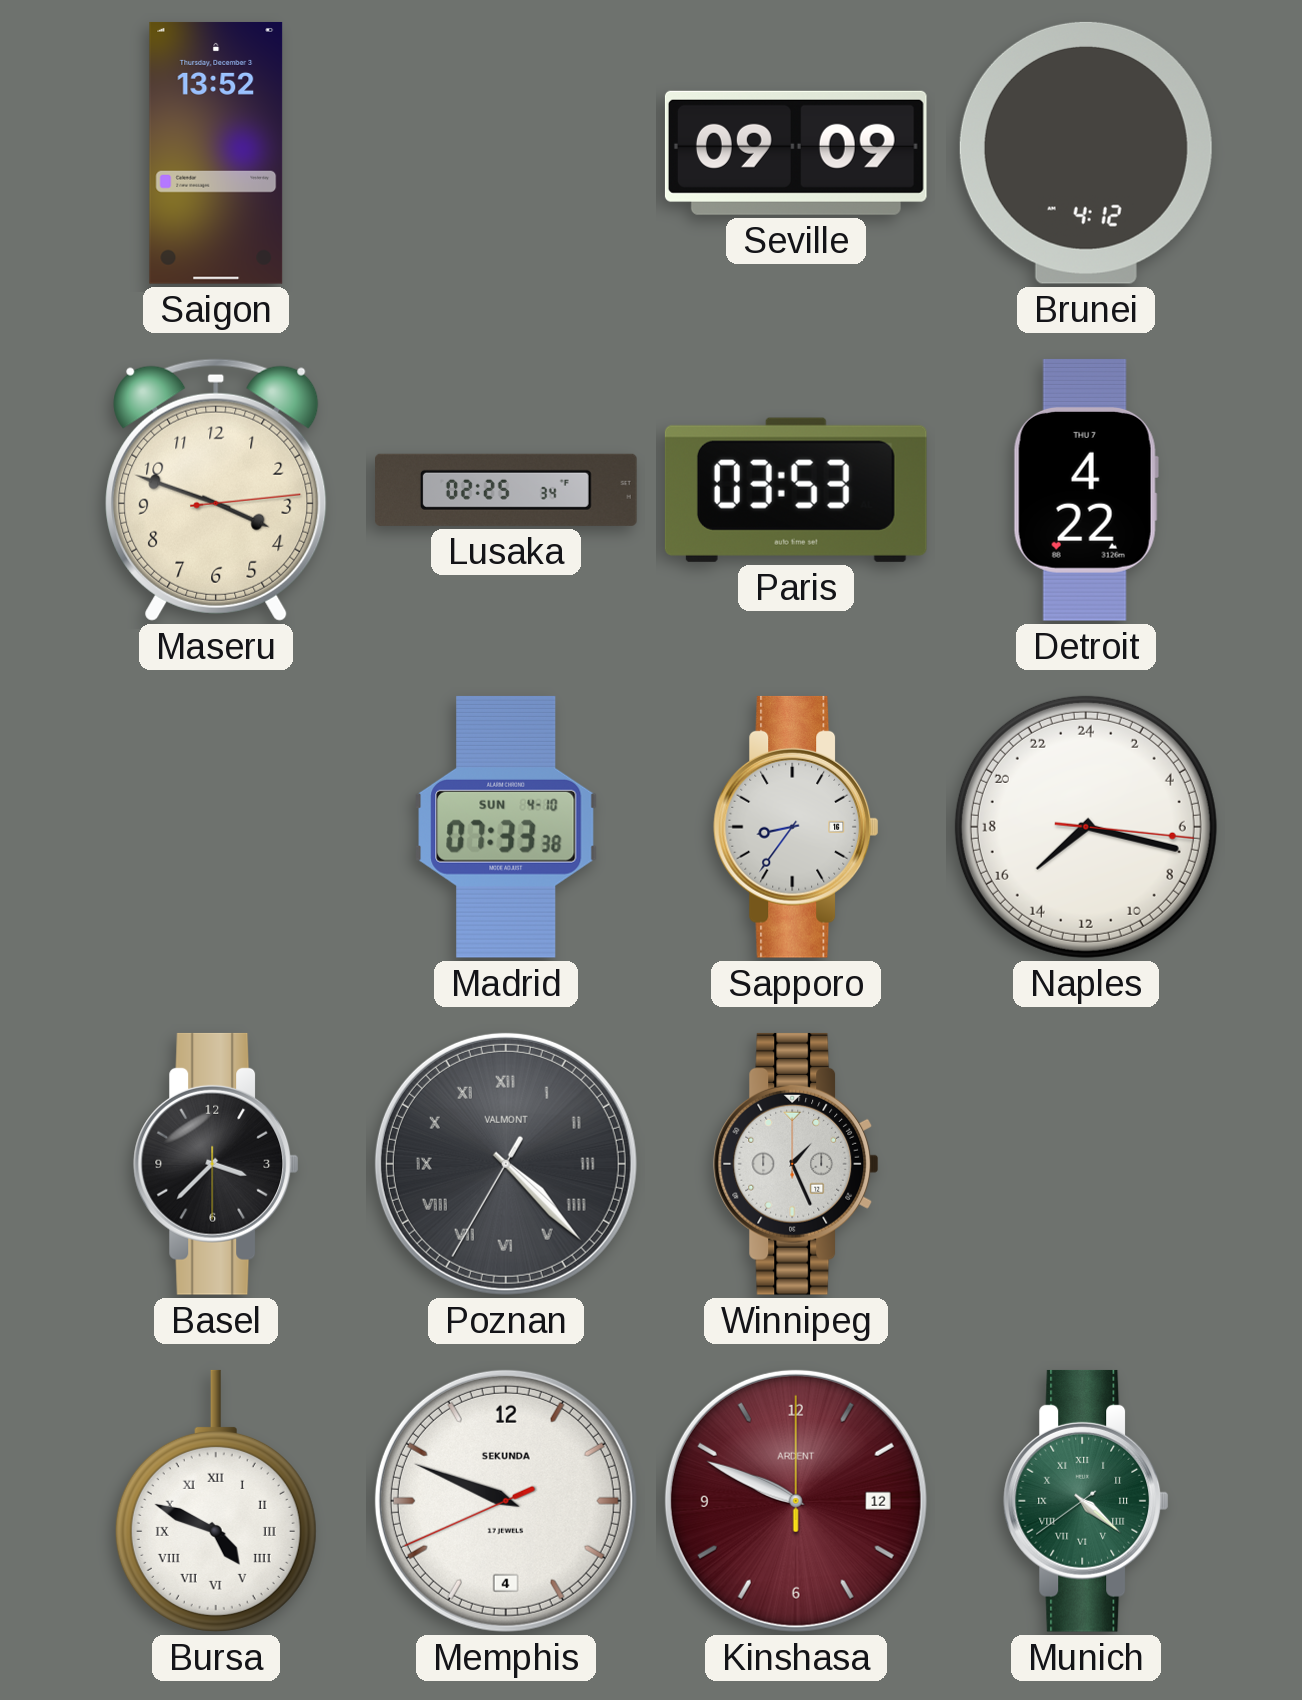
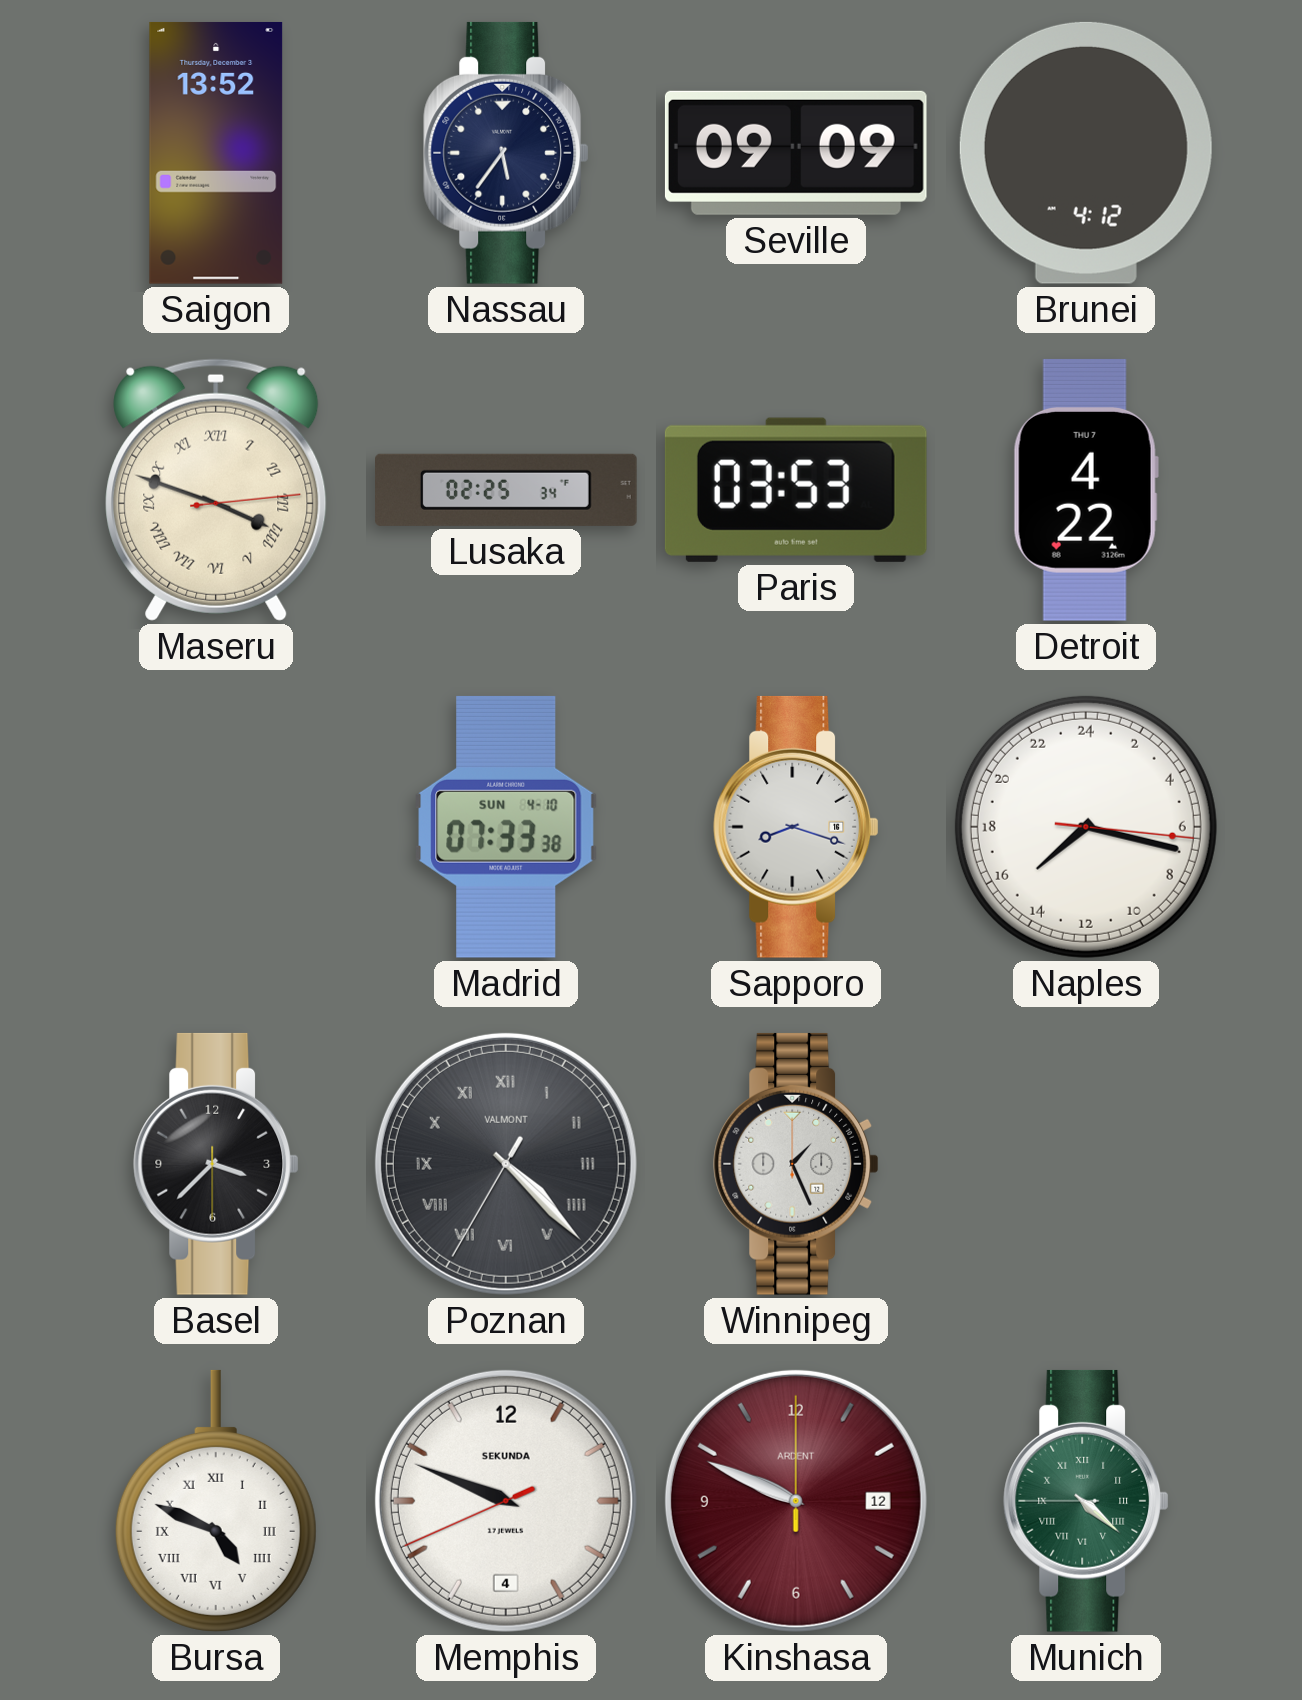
Nassau: none -> 5:36 (506, 153)
Maseru numerals: Arabic -> Roman (216, 490)
Sapporo: 8:36 -> 8:18 (796, 827)
Munich: 4:21:39 -> 4:21:45 (1086, 1501)
